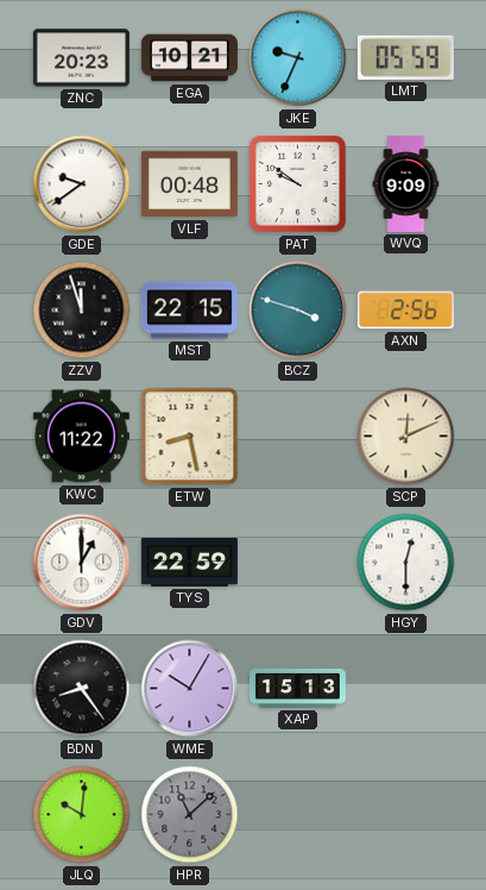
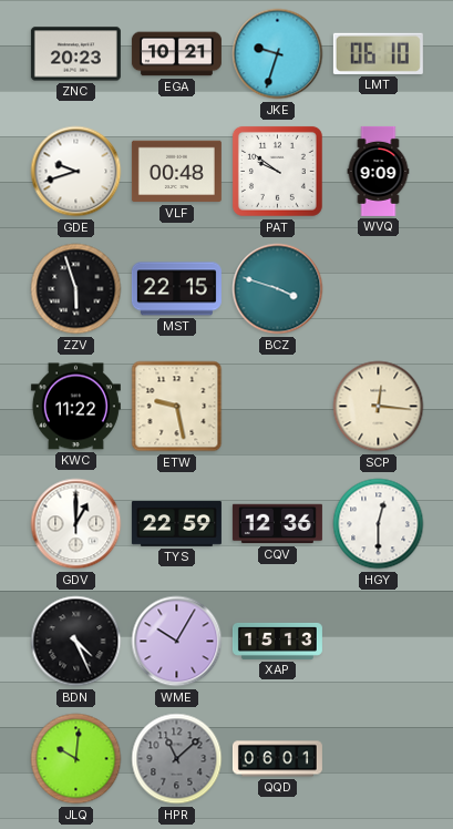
JKE: 9:34 -> 9:33 (278, 54)
LMT: 05:59 -> 06:10 (378, 53)
GDE: 9:39 -> 9:42 (76, 172)
ZZV: 11:57 -> 5:57 (76, 289)
AXN: 2:56 -> none (405, 311)
ETW: 8:28 -> 9:28 (177, 407)
SCP: 12:11 -> 12:16 (379, 407)
CQV: none -> 12:36 (277, 524)
BDN: 8:24 -> 4:26 (76, 642)
QQD: none -> 06:01 (277, 759)
